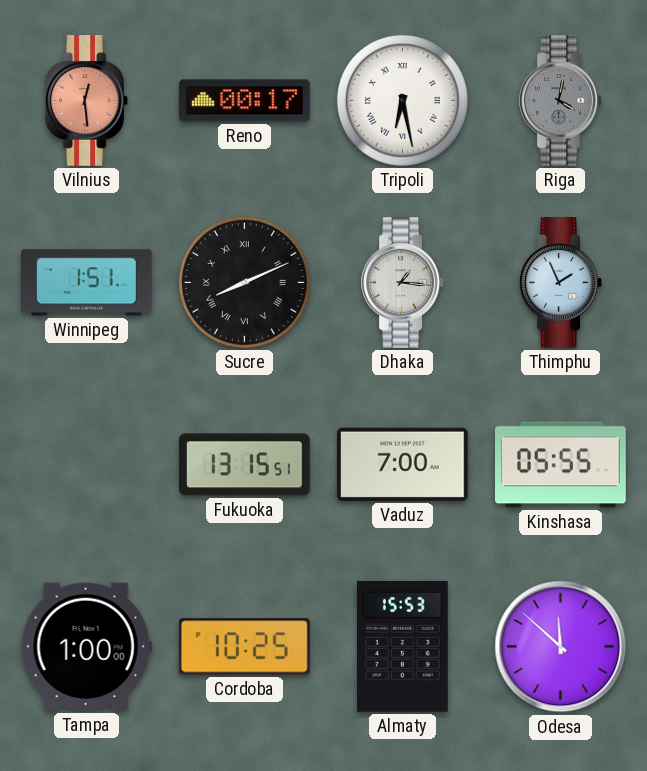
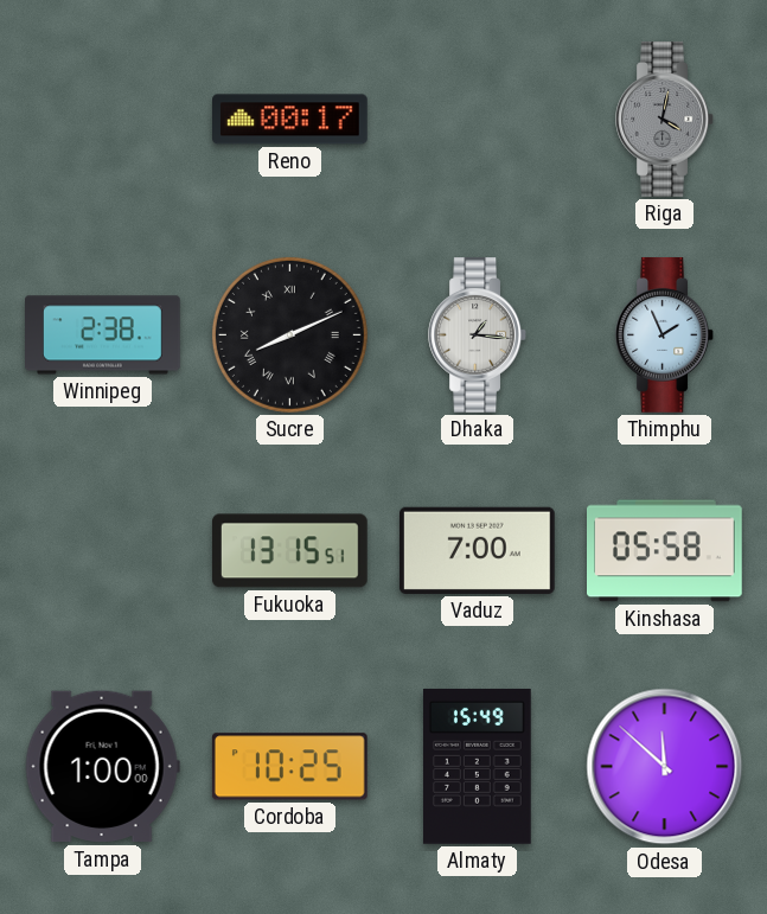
Vilnius: 12:29 -> none (86, 101)
Tripoli: 6:28 -> none (402, 100)
Winnipeg: 1:51 -> 2:38 (103, 335)
Kinshasa: 05:55 -> 05:58 (665, 551)
Almaty: 15:53 -> 15:49 (478, 766)
